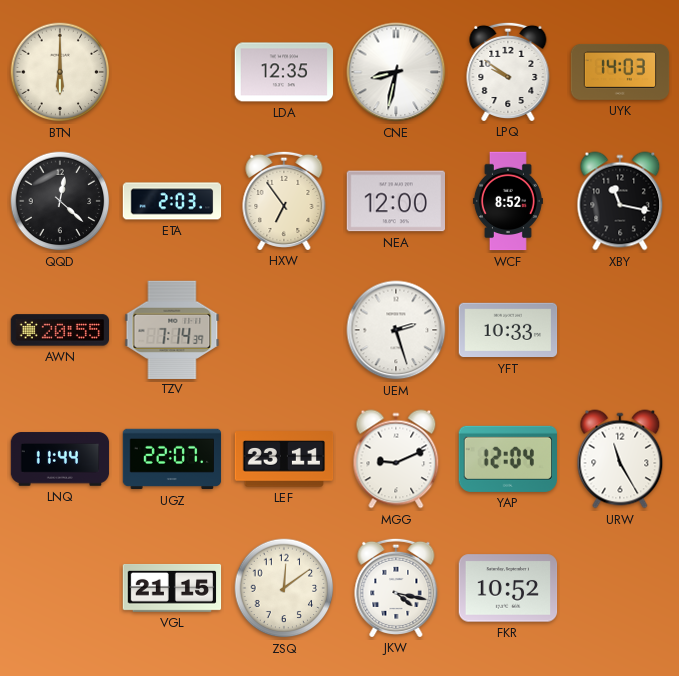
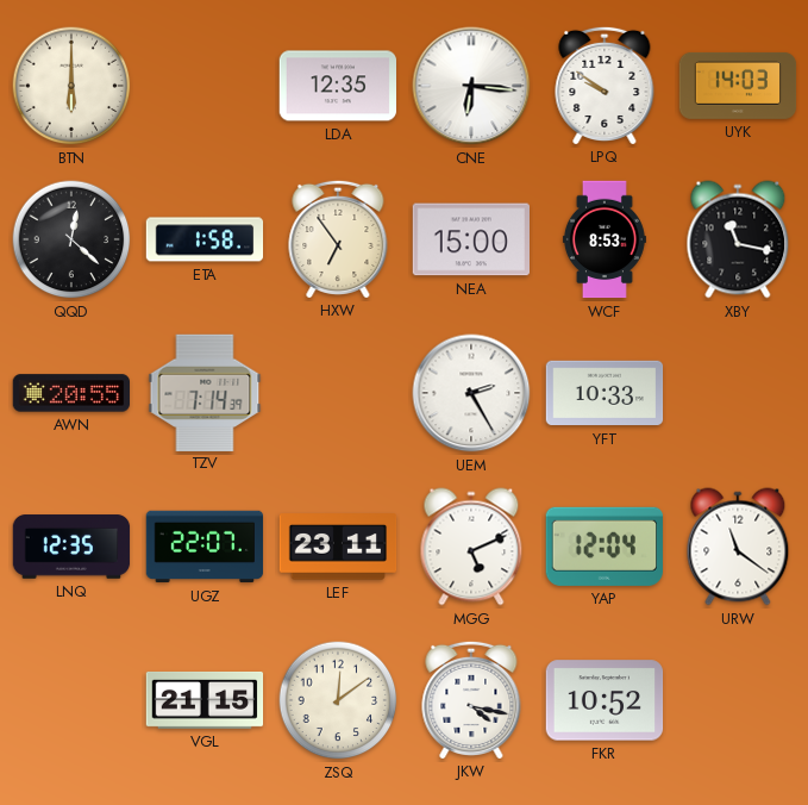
CNE: 8:32 -> 6:16 (471, 86)
ETA: 2:03 -> 1:58 (205, 239)
NEA: 12:00 -> 15:00 (470, 239)
WCF: 8:52 -> 8:53 (605, 239)
UEM: 2:27 -> 2:25 (471, 393)
LNQ: 11:44 -> 12:35 (71, 547)
MGG: 9:11 -> 5:11 (471, 547)
URW: 11:25 -> 11:21 (738, 547)
